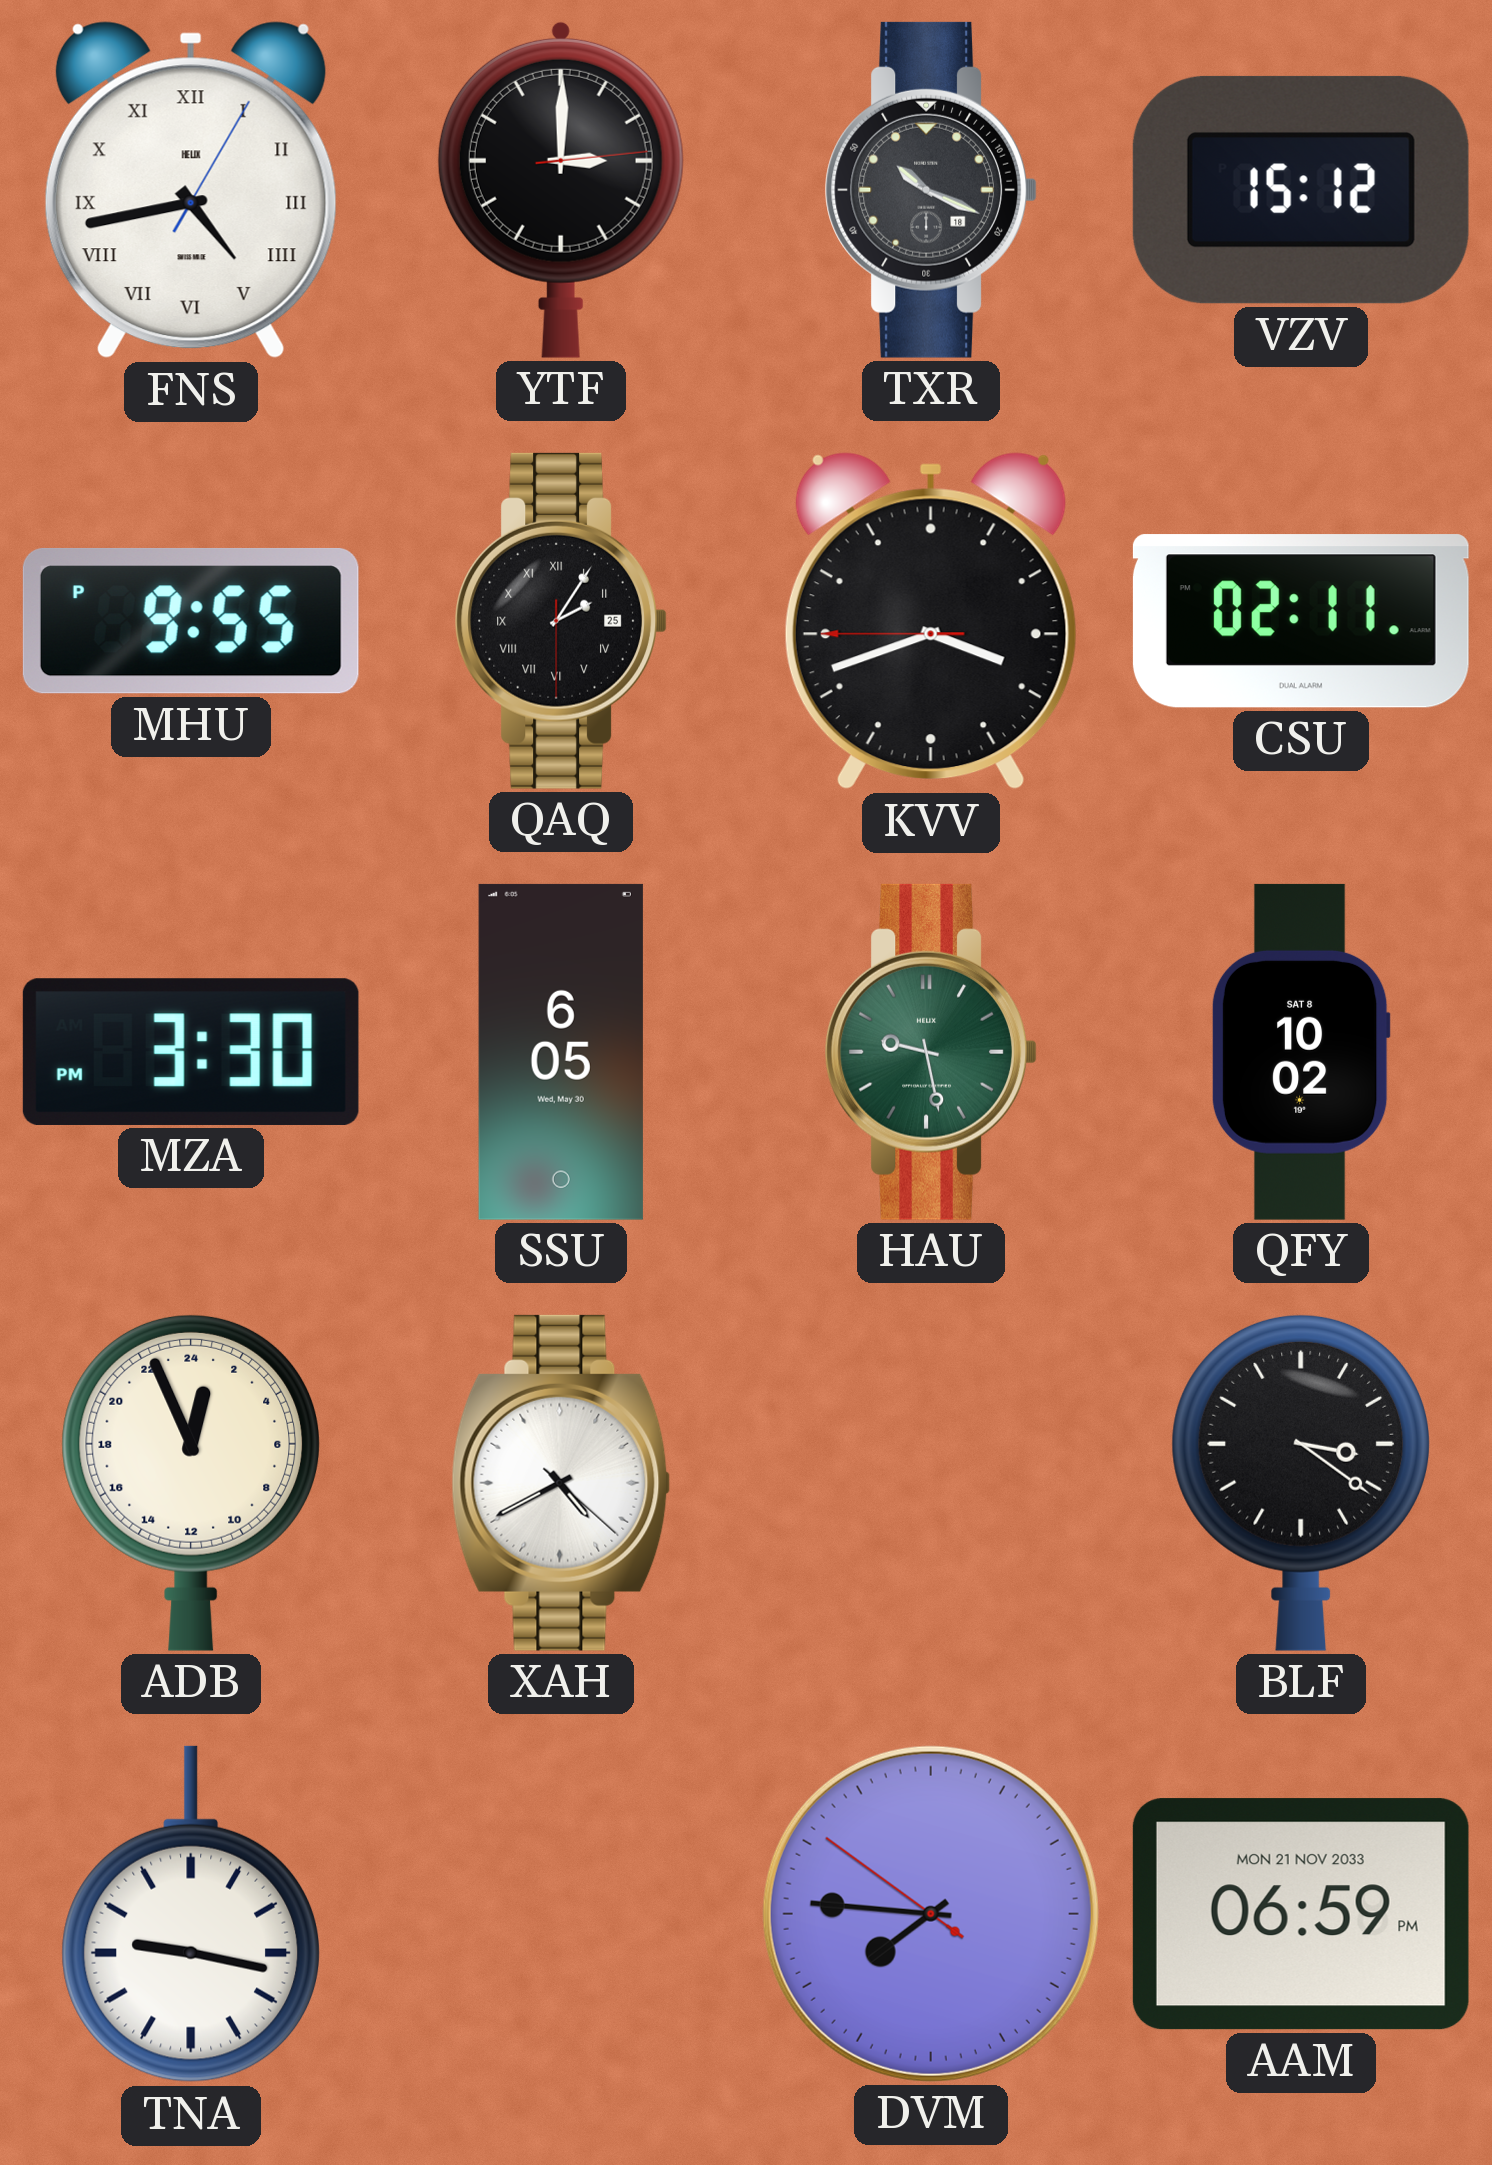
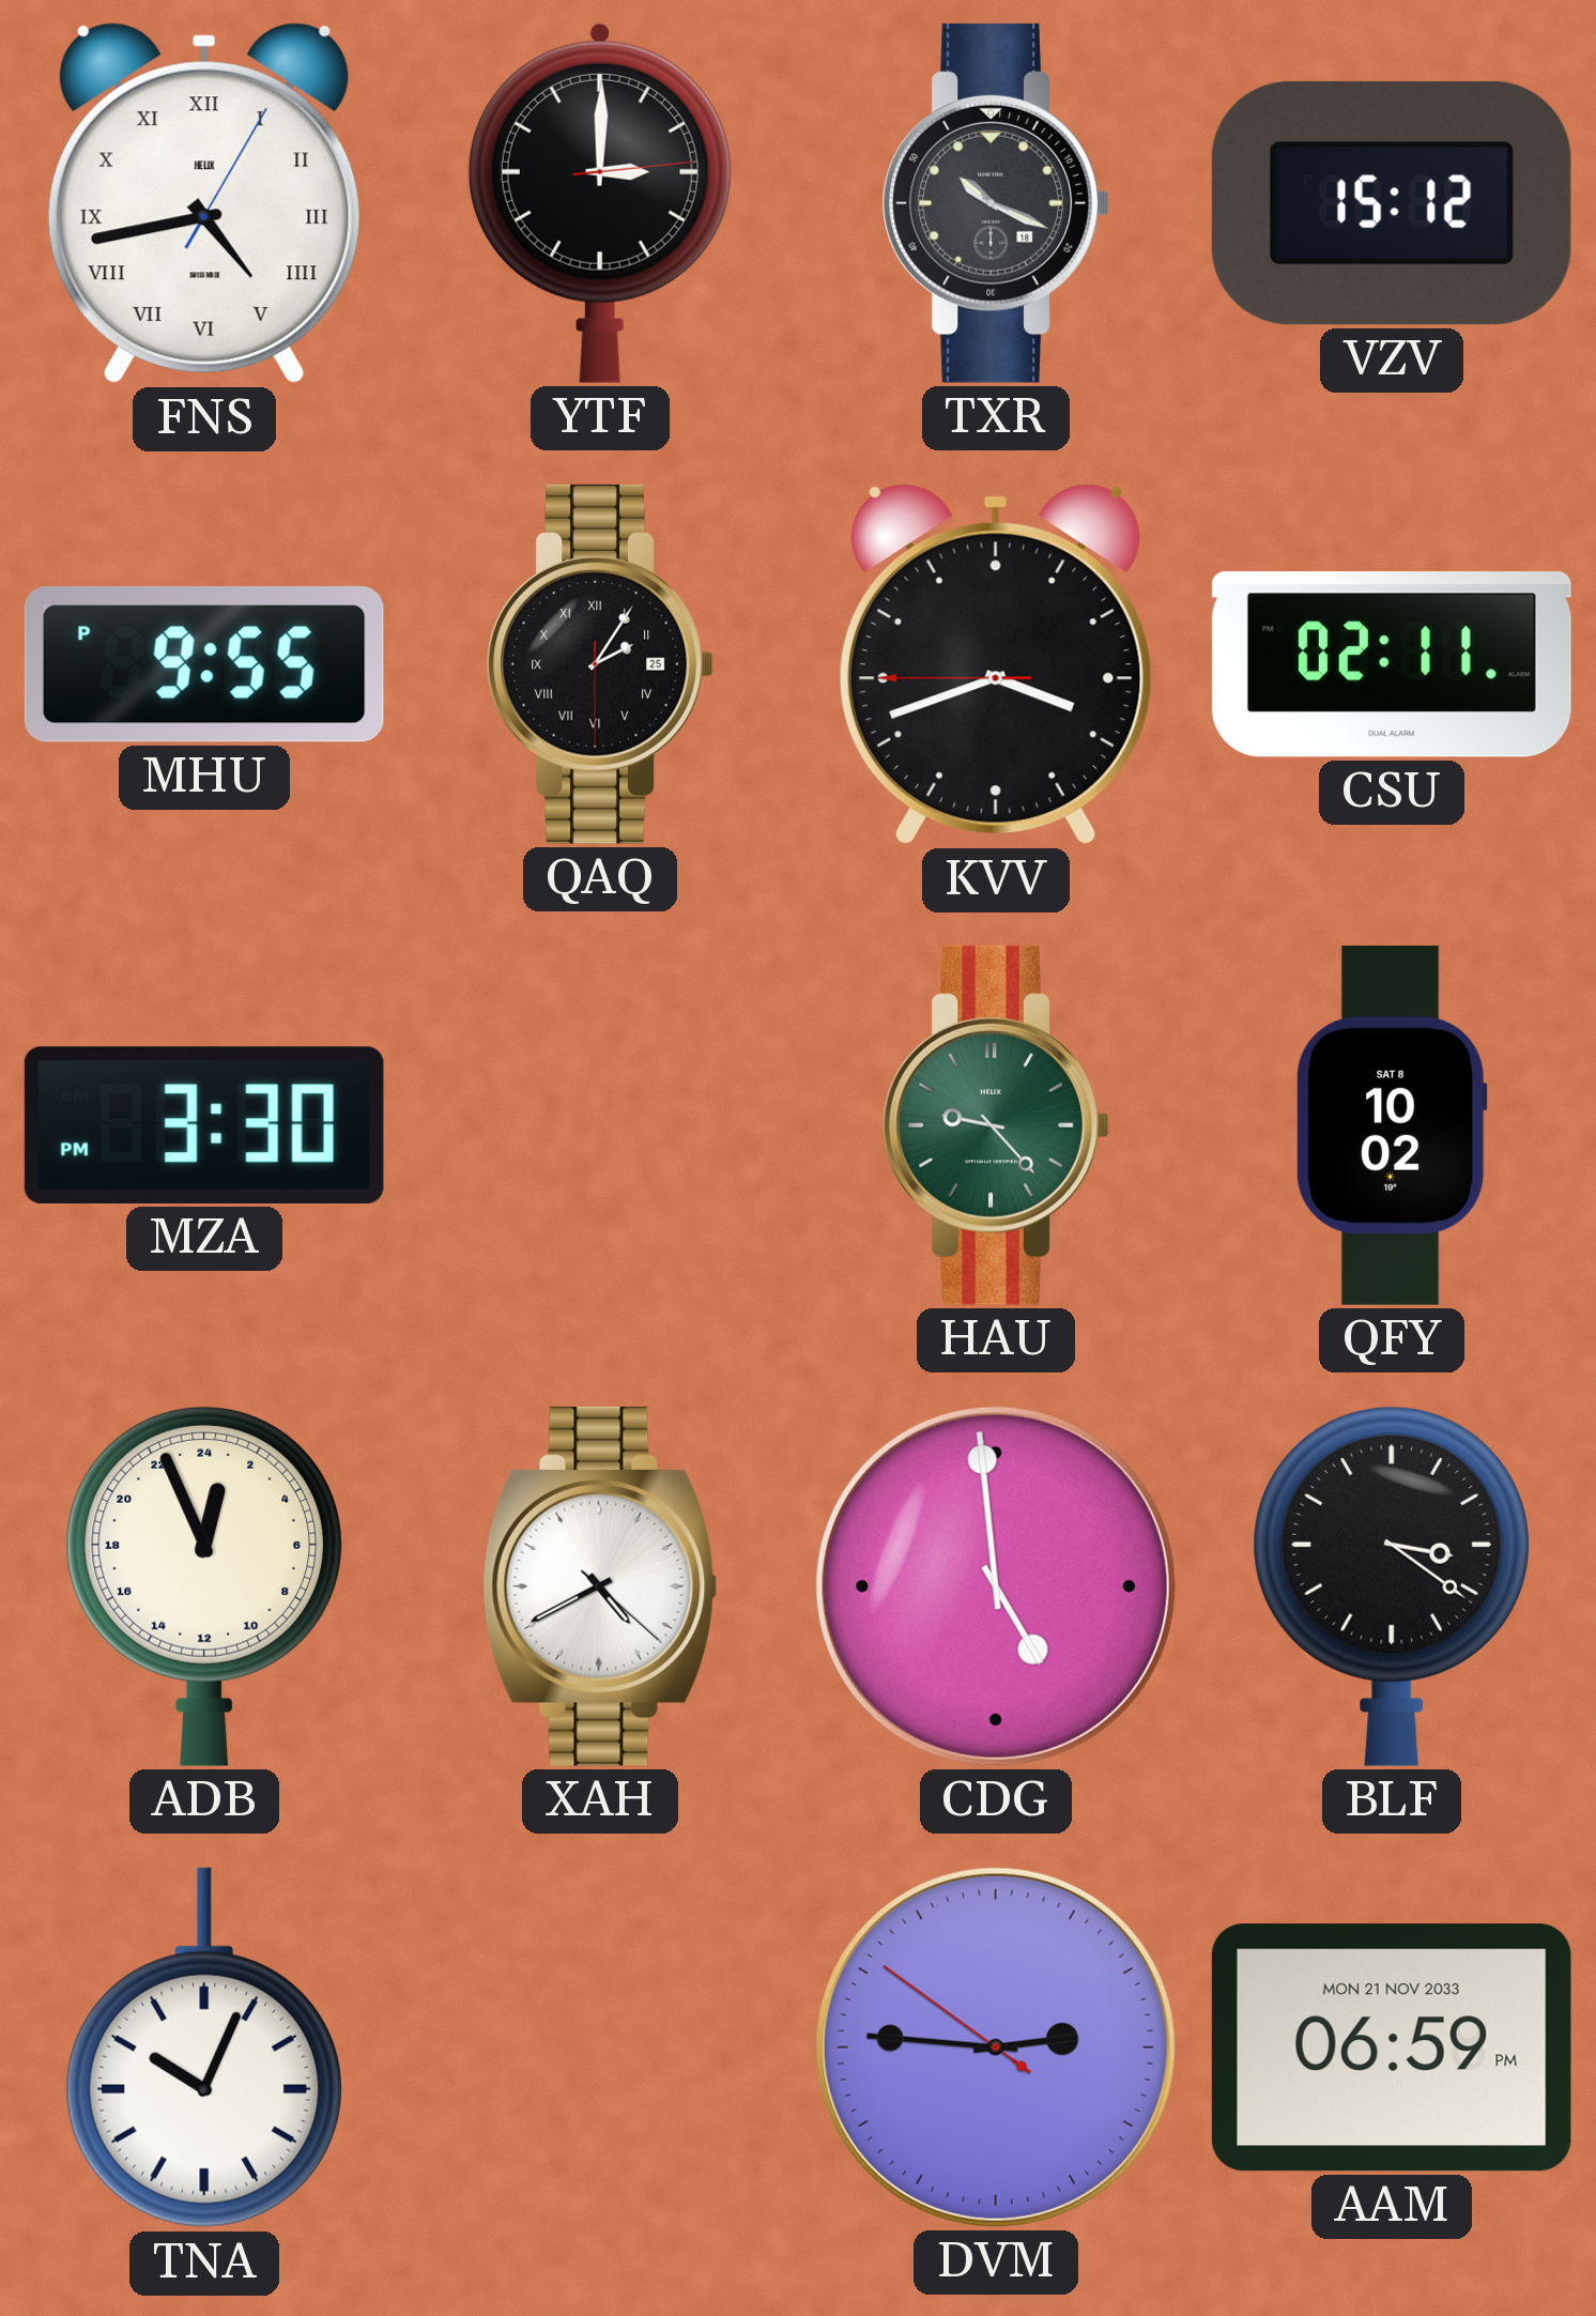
SSU: 6:05 -> none (561, 1052)
HAU: 9:28 -> 9:23 (996, 1125)
CDG: none -> 4:59 (996, 1586)
TNA: 9:17 -> 10:04 (203, 2047)
DVM: 7:45 -> 2:45 (996, 2047)
